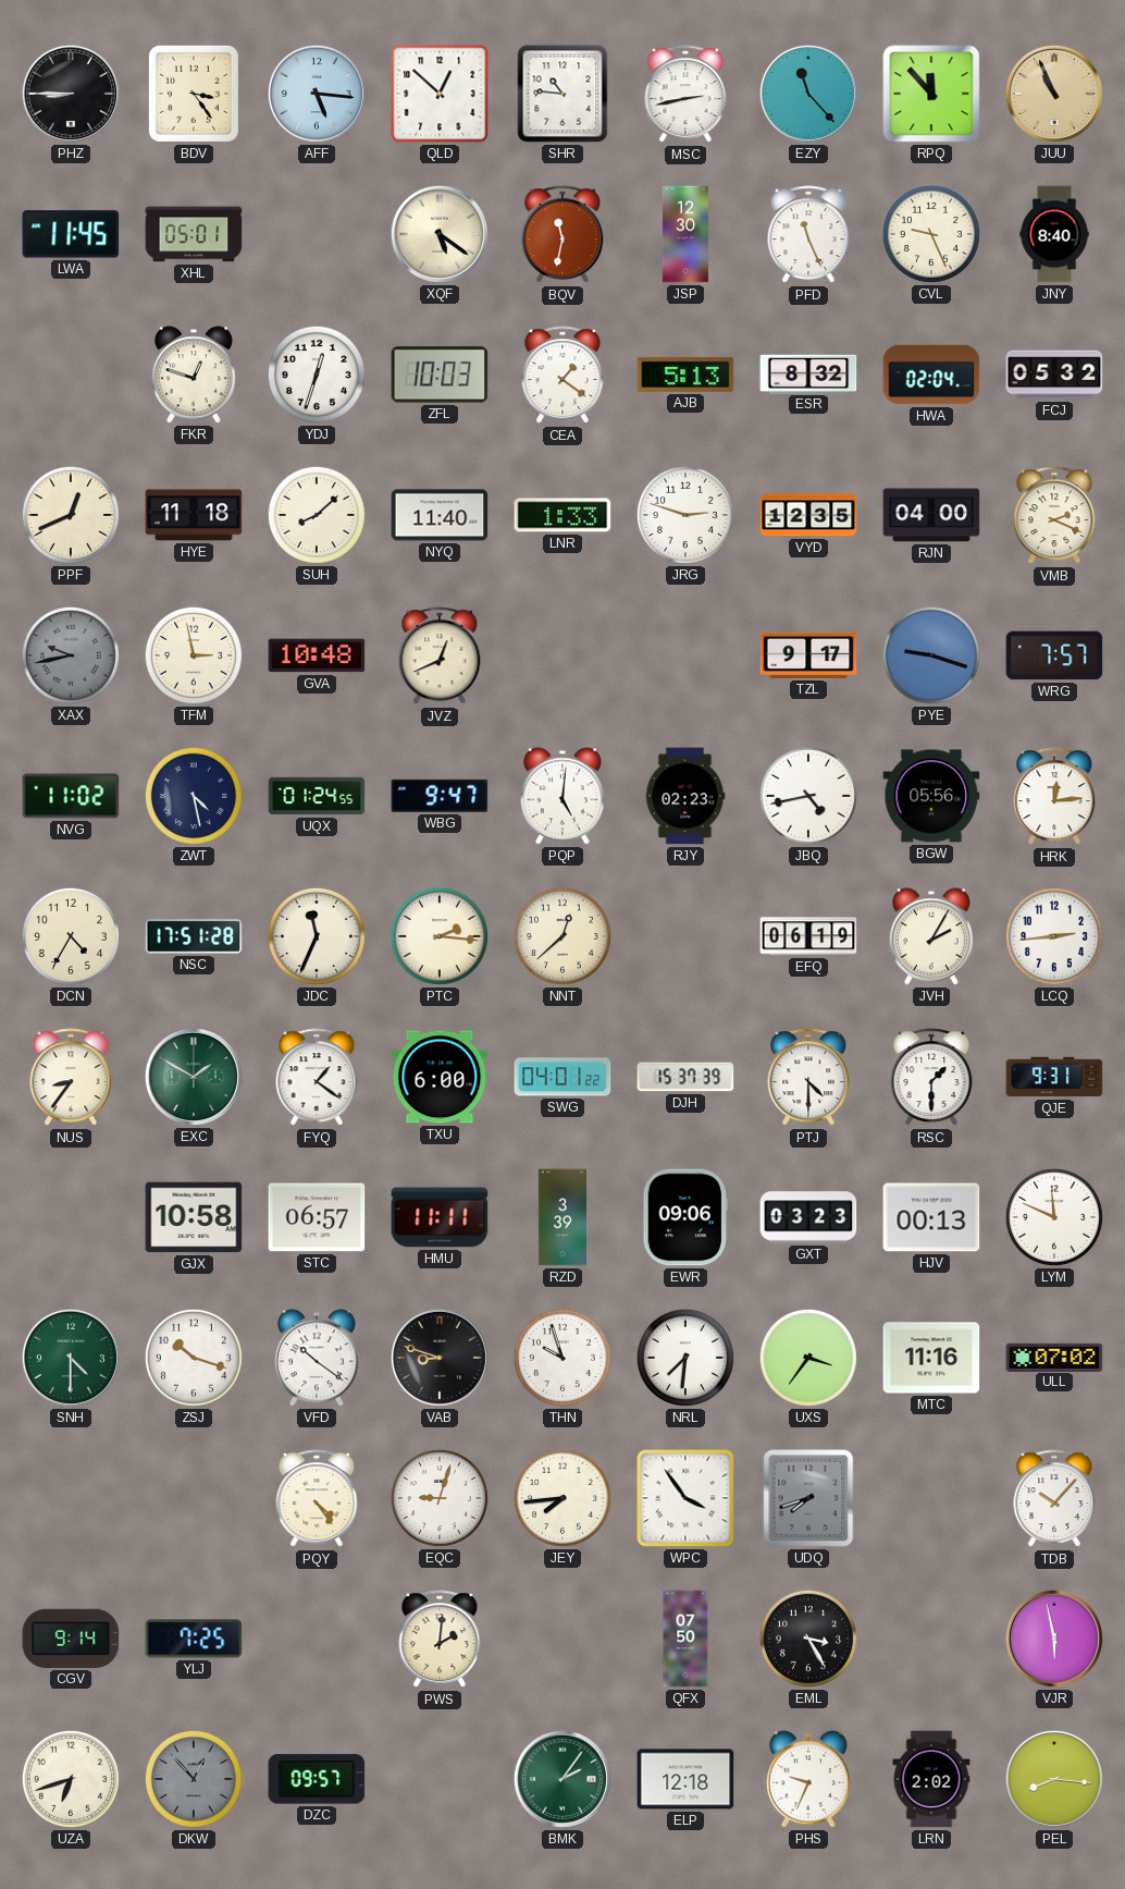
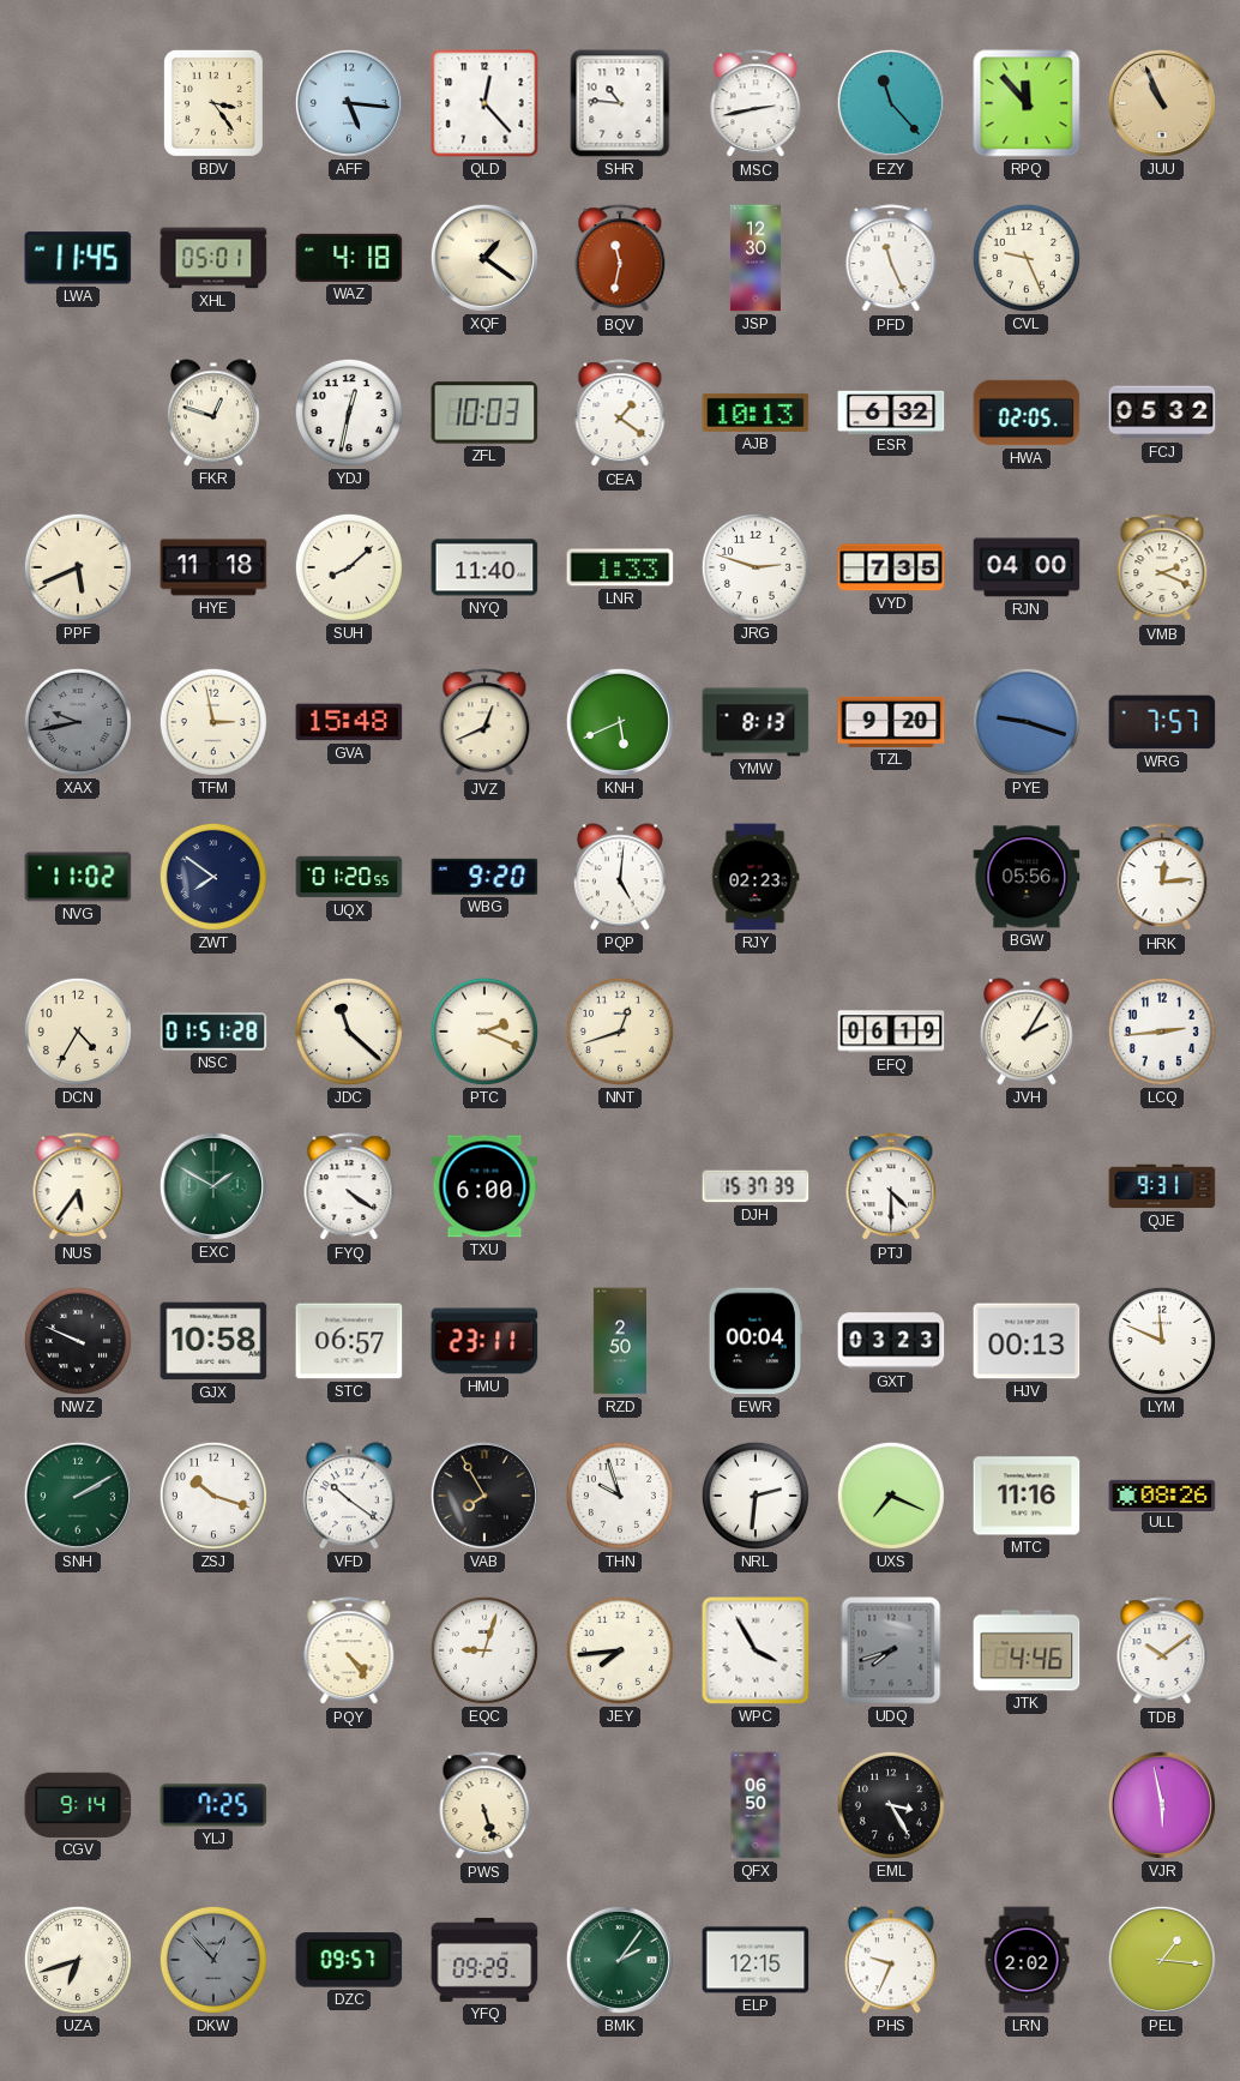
PHZ: 8:45 -> none (71, 94)
QLD: 12:52 -> 12:23 (484, 103)
WAZ: none -> 4:18 (349, 258)
XQF: 5:21 -> 1:21 (484, 258)
JNY: 8:40 -> none (1054, 234)
YDJ: 12:33 -> 12:32 (349, 413)
AJB: 5:13 -> 10:13 (756, 413)
ESR: 8:32 -> 6:32 (891, 411)
HWA: 02:04 -> 02:05 (1027, 413)
PPF: 12:41 -> 5:41 (78, 567)
VYD: 12:35 -> 7:35 (891, 567)
GVA: 10:48 -> 15:48 (349, 722)
KNH: none -> 5:41 (620, 722)
YMW: none -> 8:13 (756, 722)
TZL: 9:17 -> 9:20 (891, 722)
ZWT: 4:28 -> 7:51 (213, 877)
UQX: 01:24 -> 01:20 (349, 877)
WBG: 9:47 -> 9:20 (484, 877)
JBQ: 4:43 -> none (808, 796)
NSC: 17:51 -> 01:51 (213, 1032)
JDC: 11:34 -> 11:22 (349, 1032)
PTC: 2:16 -> 2:19 (484, 1032)
NNT: 12:38 -> 12:42 (620, 1032)
NUS: 8:36 -> 5:36 (78, 1187)
FYQ: 1:21 -> 4:21 (349, 1187)
SWG: 04:01 -> none (562, 1077)
RSC: 1:30 -> none (931, 1078)
NWZ: none -> 9:49 (78, 1341)
HMU: 11:11 -> 23:11 (484, 1341)
RZD: 3:39 -> 2:50 (619, 1341)
EWR: 09:06 -> 00:04 (754, 1341)
SNH: 4:30 -> 2:10 (78, 1496)
VAB: 8:48 -> 7:55 (484, 1496)
NRL: 7:31 -> 2:31 (756, 1496)
UXS: 3:36 -> 7:19 (891, 1496)
ULL: 07:02 -> 08:26 (1162, 1494)
WPC: 3:54 -> 3:55 (756, 1650)
JTK: none -> 4:46 (1027, 1650)
TDB: 10:07 -> 10:09 (1162, 1652)
PWS: 2:01 -> 5:27 (484, 1806)
QFX: 07:50 -> 06:50 (756, 1805)
YFQ: none -> 09:29 (484, 1960)
ELP: 12:18 -> 12:15 (756, 1960)
PEL: 8:16 -> 1:16 (1162, 1960)
